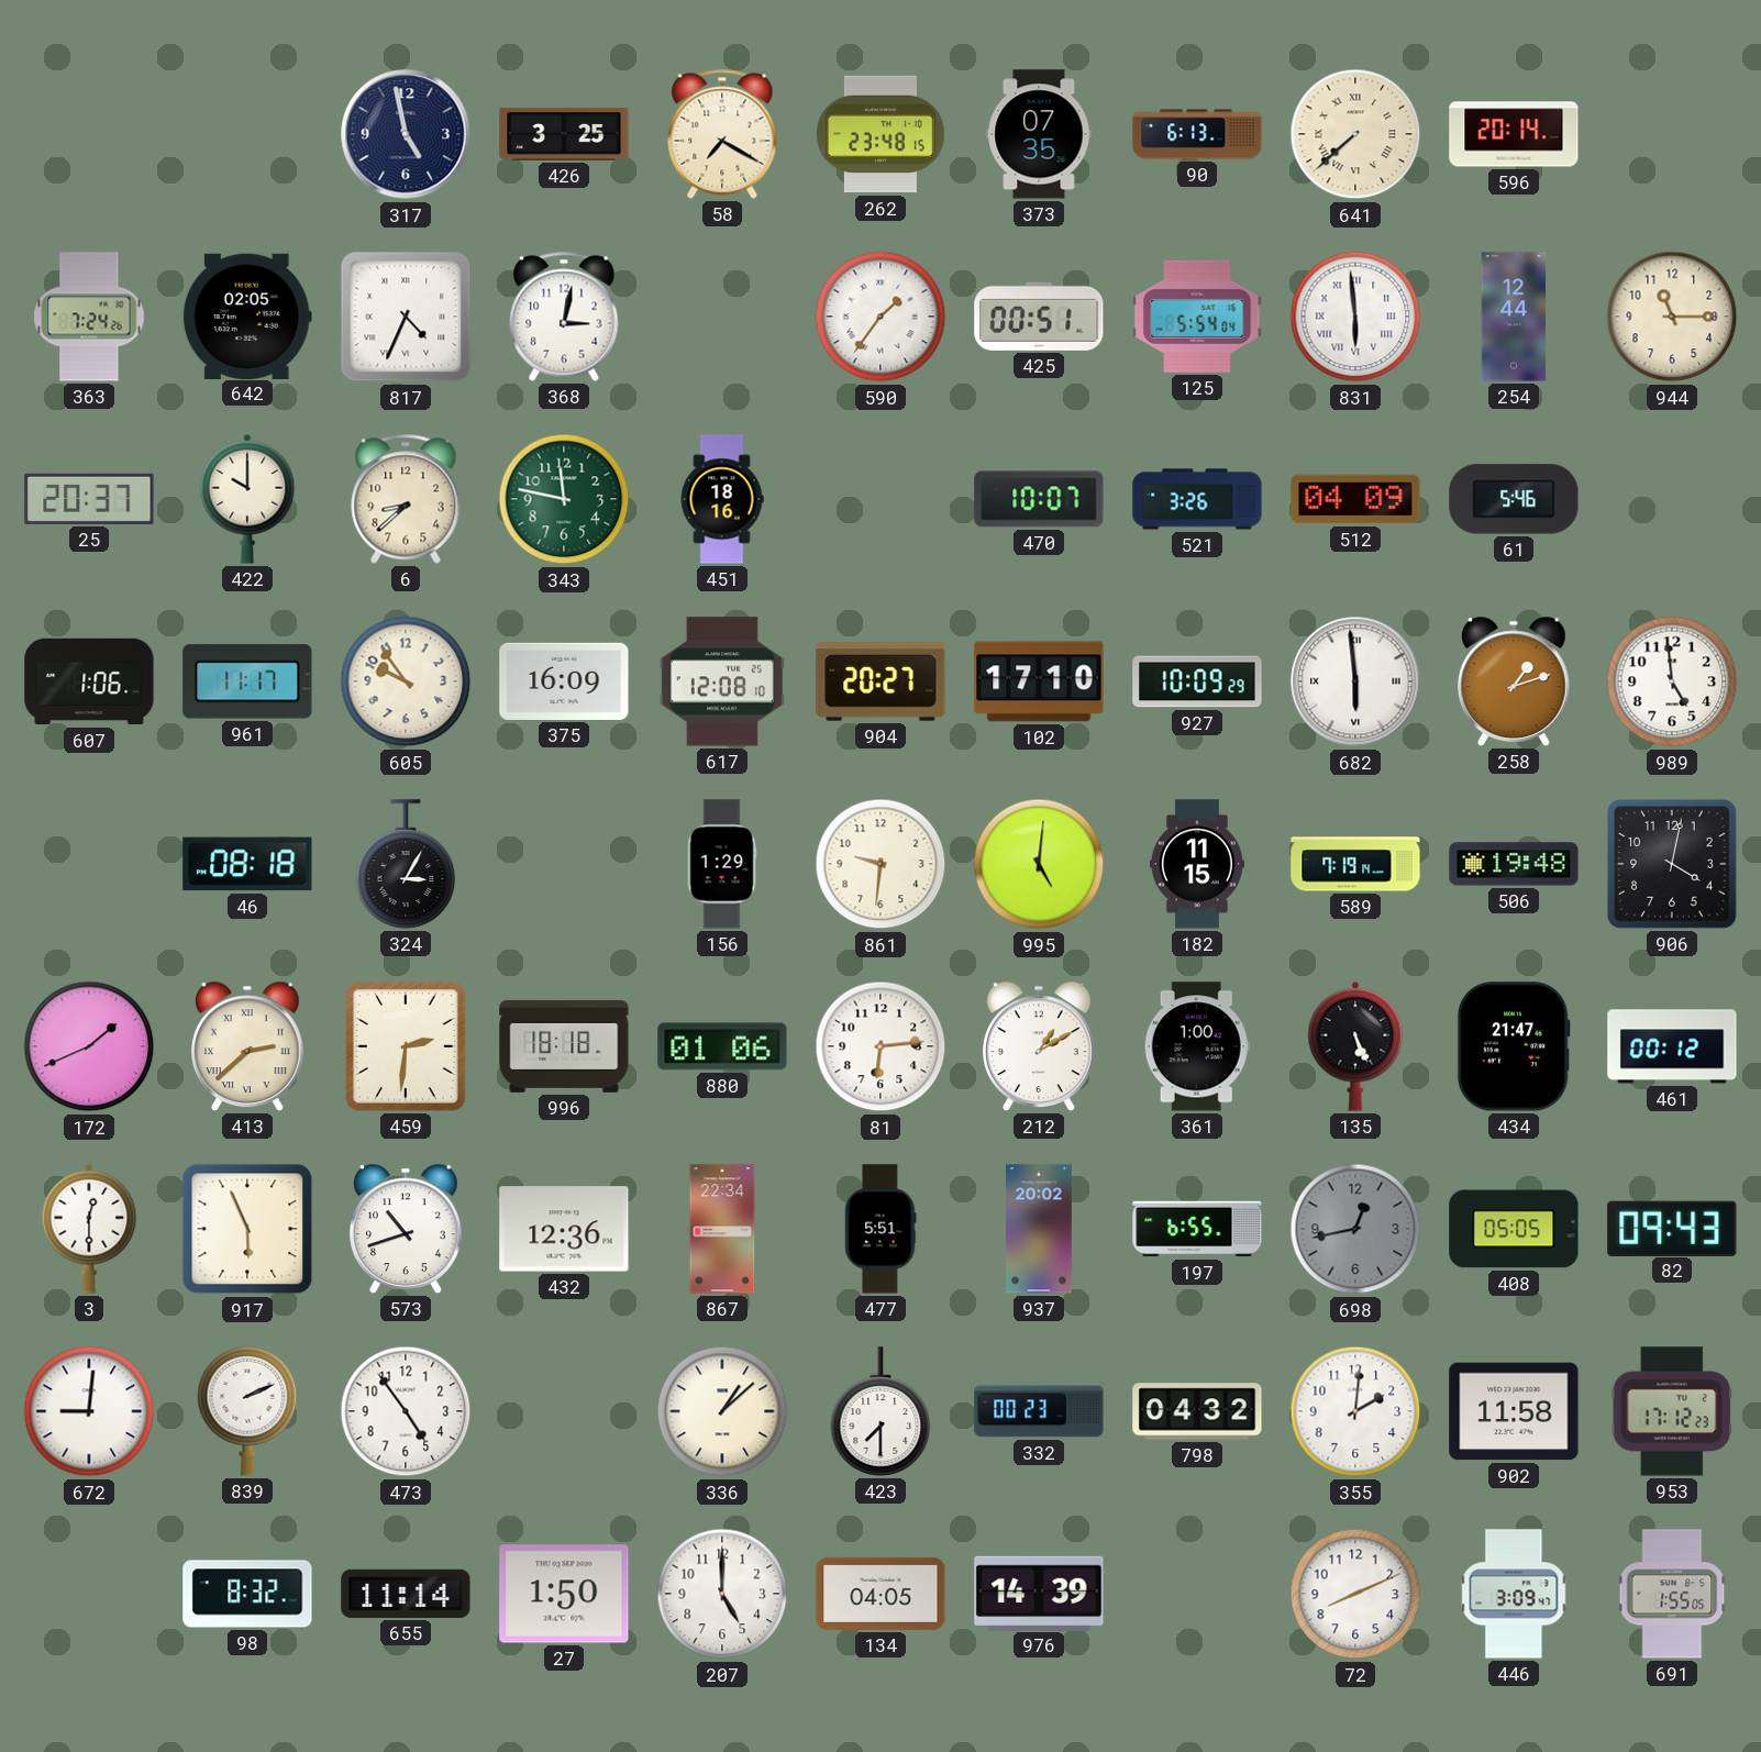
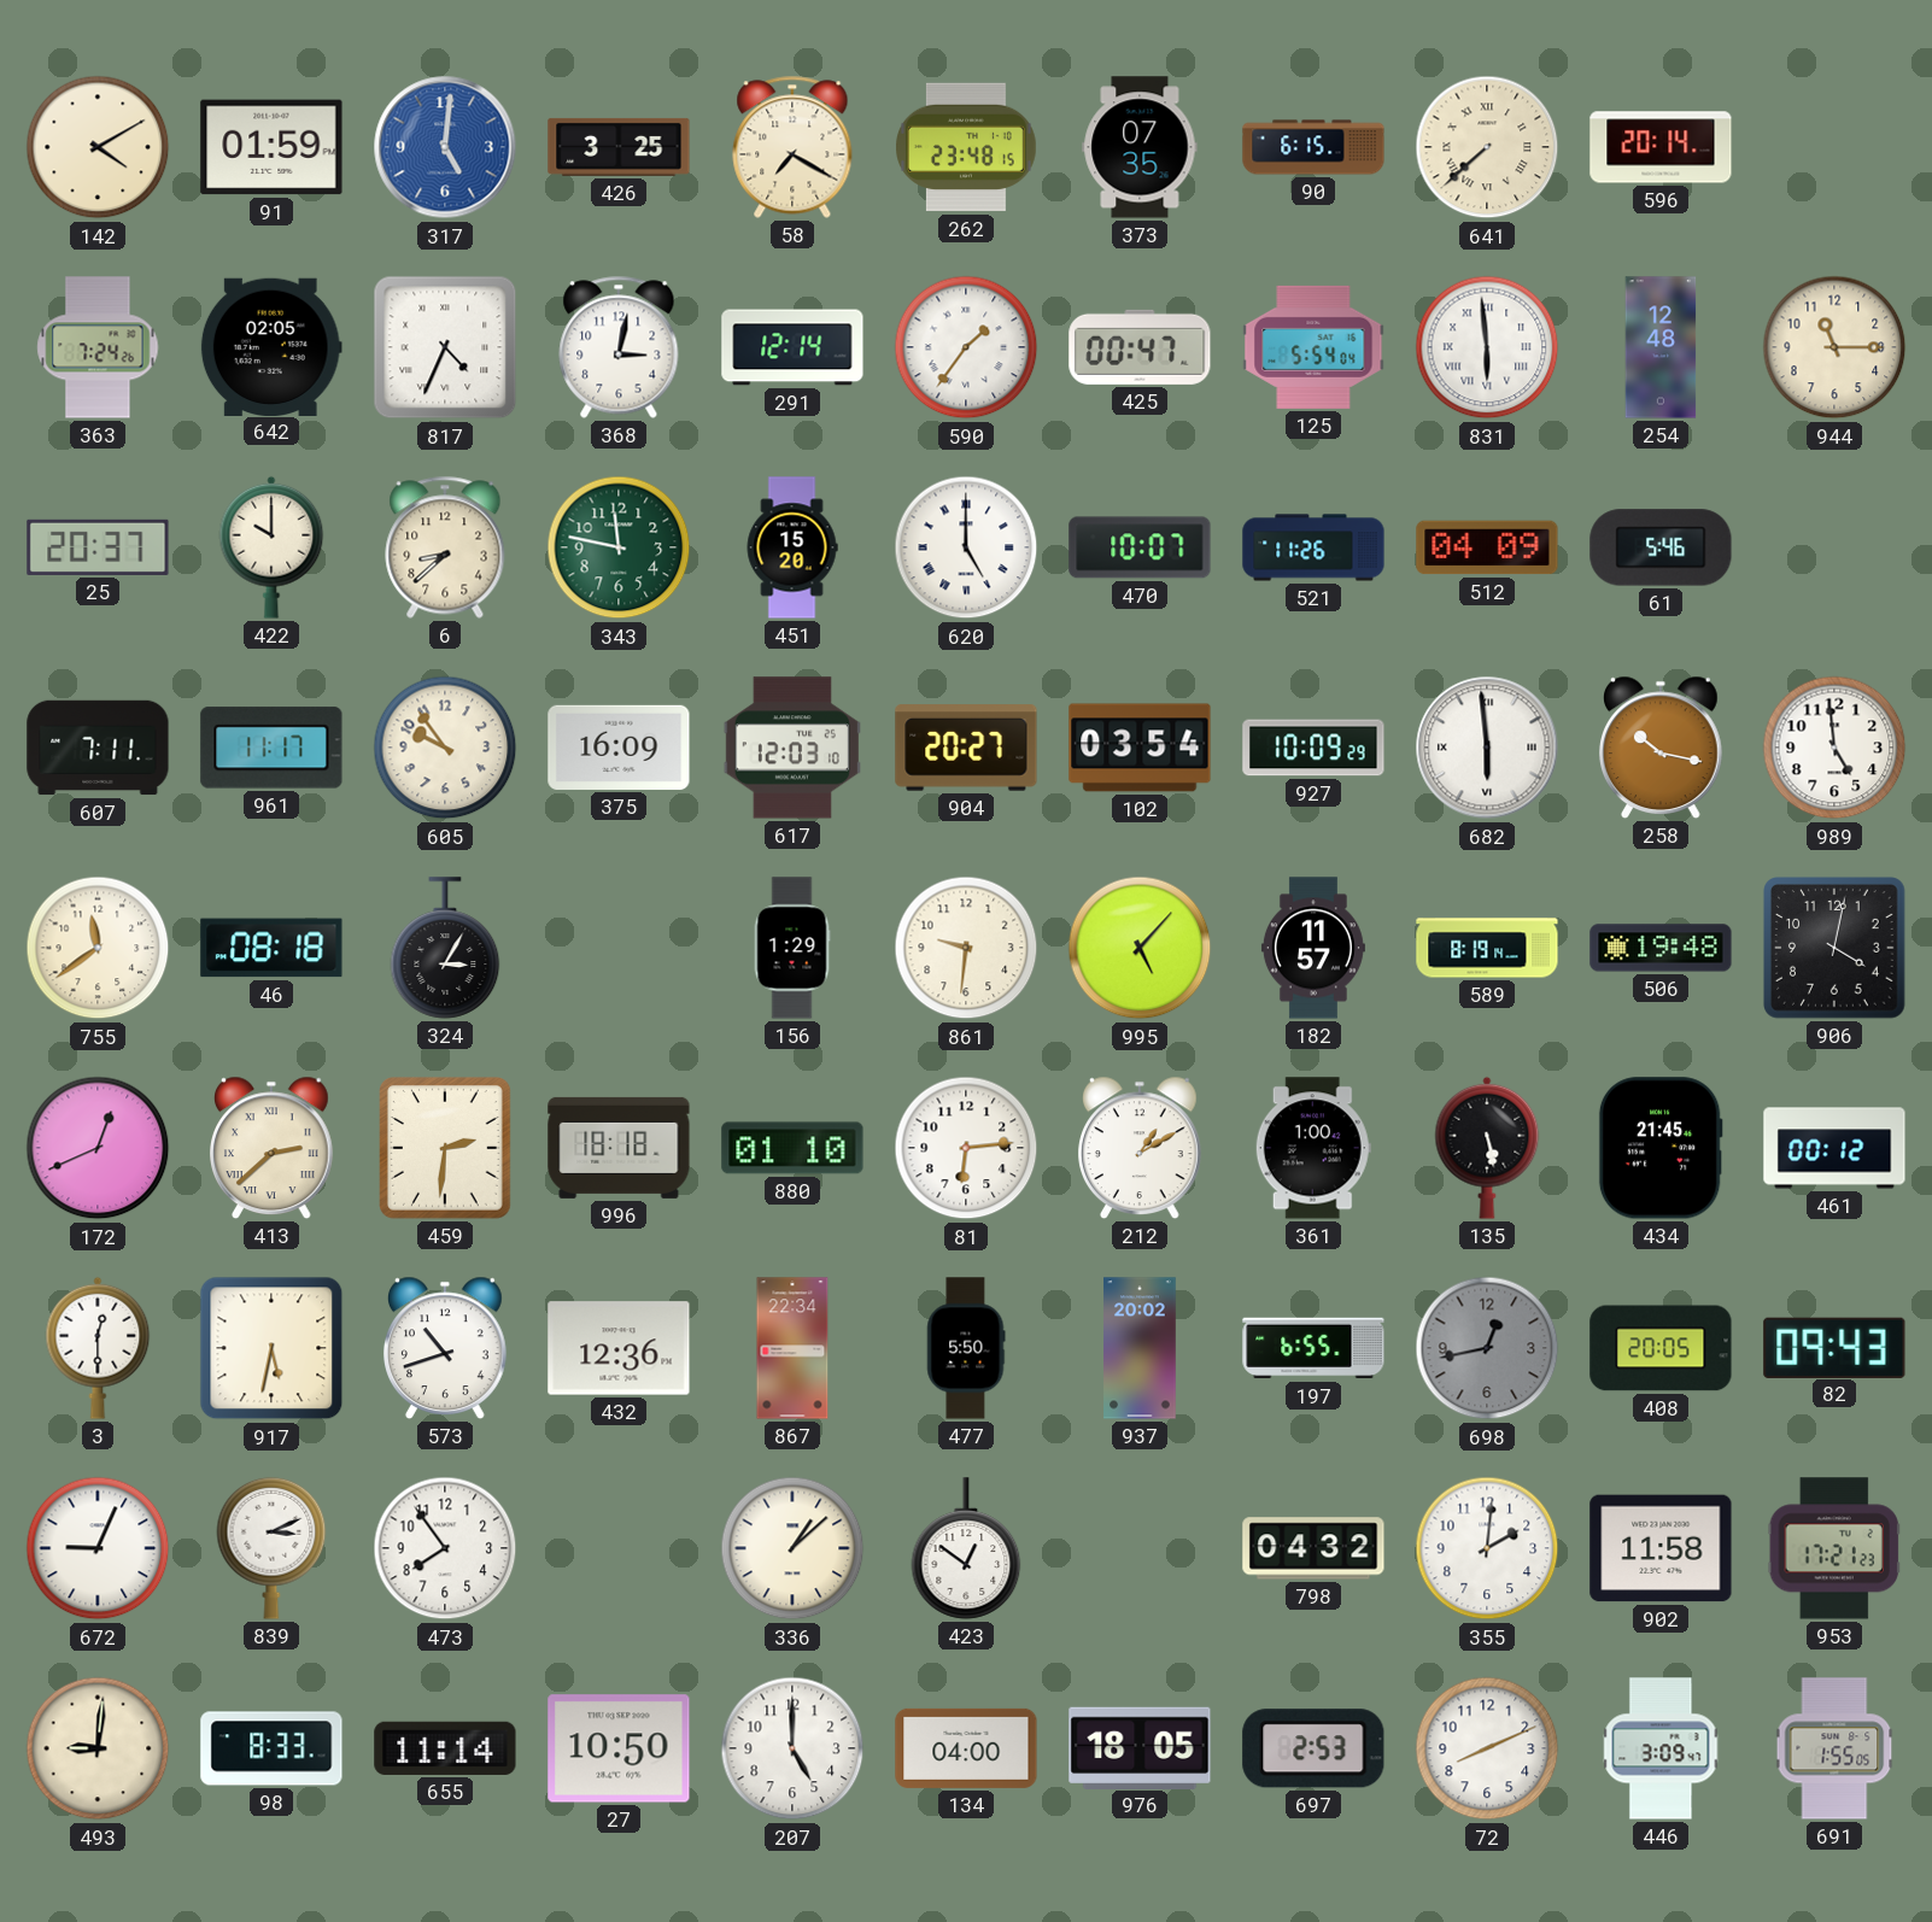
142: none -> 4:10 (98, 147)
91: none -> 01:59 (271, 147)
317: 4:58 -> 5:01 (445, 147)
317 dial: navy -> blue (445, 147)
90: 6:13 -> 6:15 (1313, 147)
291: none -> 12:14 (792, 347)
425: 00:51 -> 00:47 (1140, 347)
254: 12:44 -> 12:48 (1661, 347)
451: 18:16 -> 15:20 (792, 547)
620: none -> 5:00 (966, 547)
521: 3:26 -> 11:26 (1313, 547)
607: 1:06 -> 7:11 (98, 748)
617: 12:08 -> 12:03 (792, 748)
102: 17:10 -> 03:54 (1140, 748)
258: 1:12 -> 10:17 (1662, 748)
755: none -> 11:39 (98, 948)
995: 5:01 -> 5:07 (1140, 948)
182: 11:15 -> 11:57 (1313, 948)
589: 7:19 -> 8:19 (1487, 948)
172: 1:41 -> 12:41 (98, 1148)
880: 01:06 -> 01:10 (792, 1148)
135: 5:26 -> 5:28 (1487, 1148)
434: 21:47 -> 21:45 (1661, 1148)
917: 5:56 -> 5:32 (271, 1348)
477: 5:51 -> 5:50 (966, 1348)
408: 05:05 -> 20:05 (1661, 1348)
672: 9:01 -> 9:04 (98, 1548)
839: 2:11 -> 3:11 (271, 1548)
473: 4:54 -> 7:54 (445, 1548)
423: 7:30 -> 12:51 (966, 1548)
332: 00:23 -> none (1039, 1411)
953: 17:12 -> 17:21 (1834, 1548)
493: none -> 9:01 (98, 1748)
98: 8:32 -> 8:33 (271, 1748)
27: 1:50 -> 10:50 (619, 1748)
134: 04:05 -> 04:00 (966, 1748)
976: 14:39 -> 18:05 (1140, 1747)
697: none -> 2:53 (1313, 1748)
